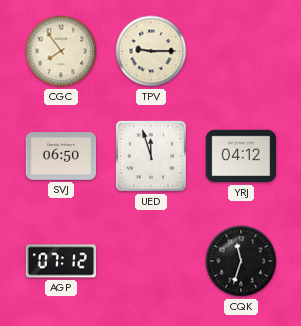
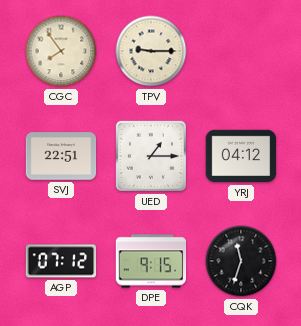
SVJ: 06:50 -> 22:51 (61, 156)
UED: 11:57 -> 1:15 (151, 156)
DPE: none -> 9:15 (151, 261)
